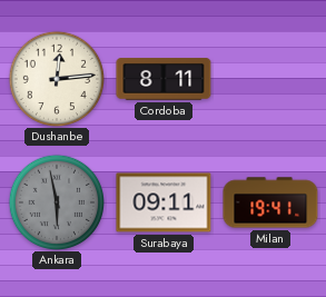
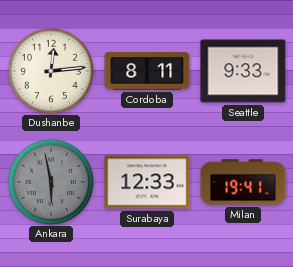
Seattle: none -> 9:33 (243, 71)
Surabaya: 09:11 -> 12:33 (147, 182)
